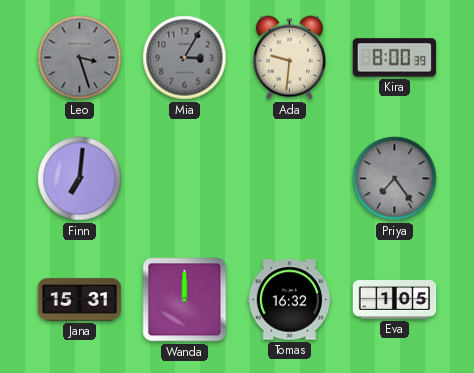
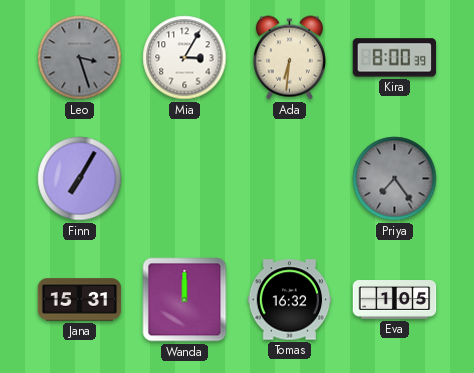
Mia dial: grey -> white (185, 58)
Ada: 9:31 -> 6:31 (289, 58)
Finn: 7:01 -> 7:05 (80, 179)
